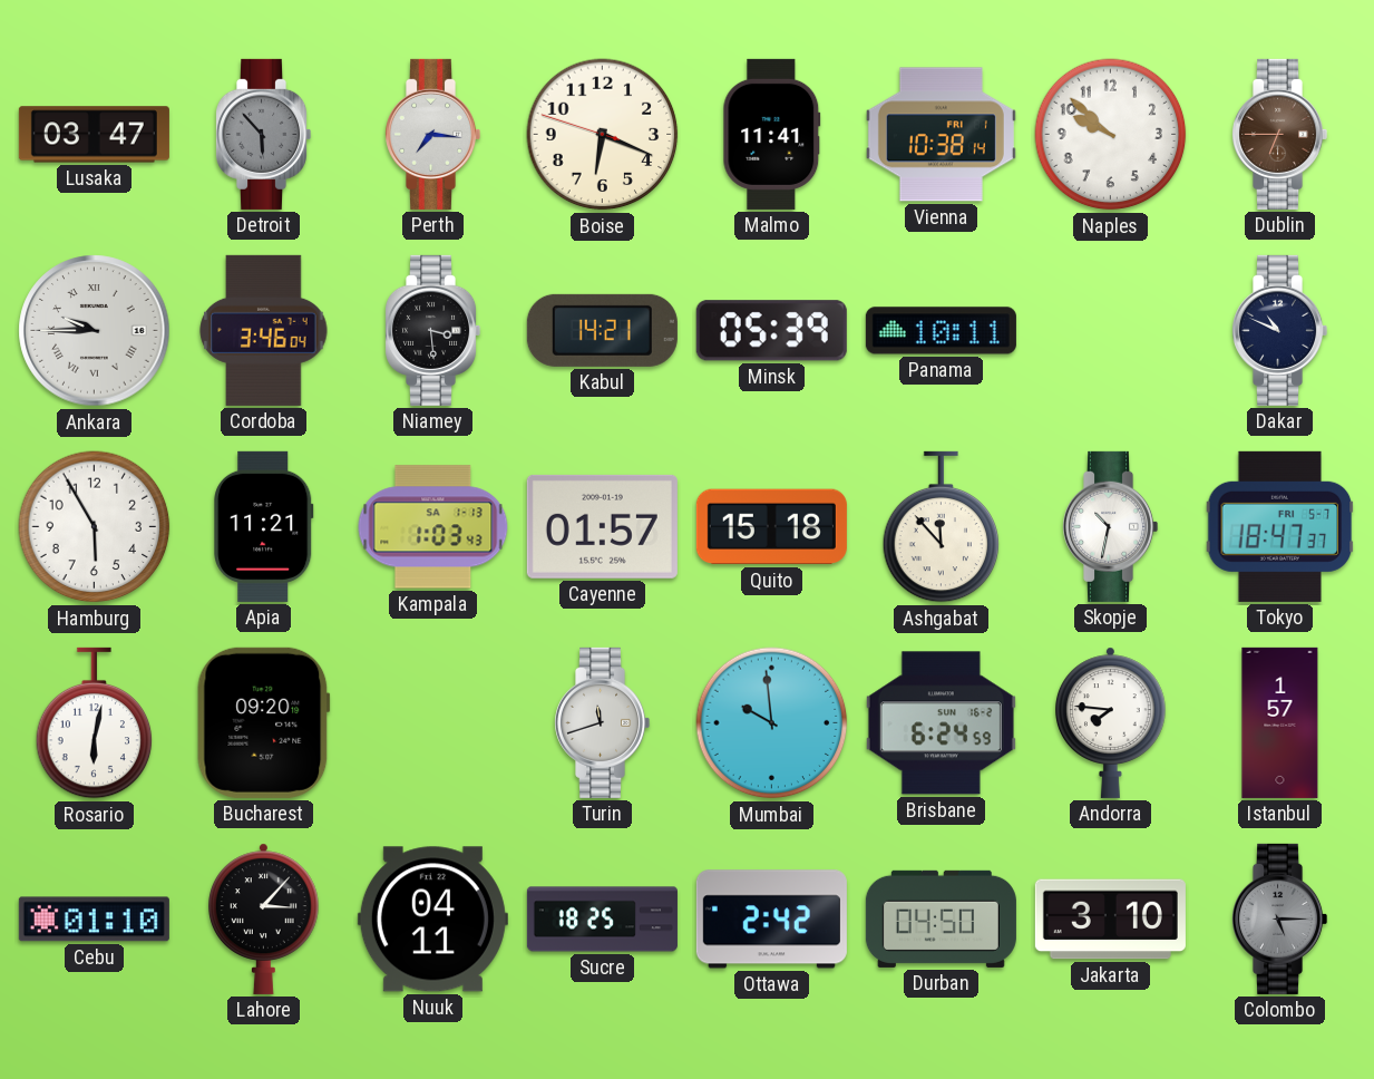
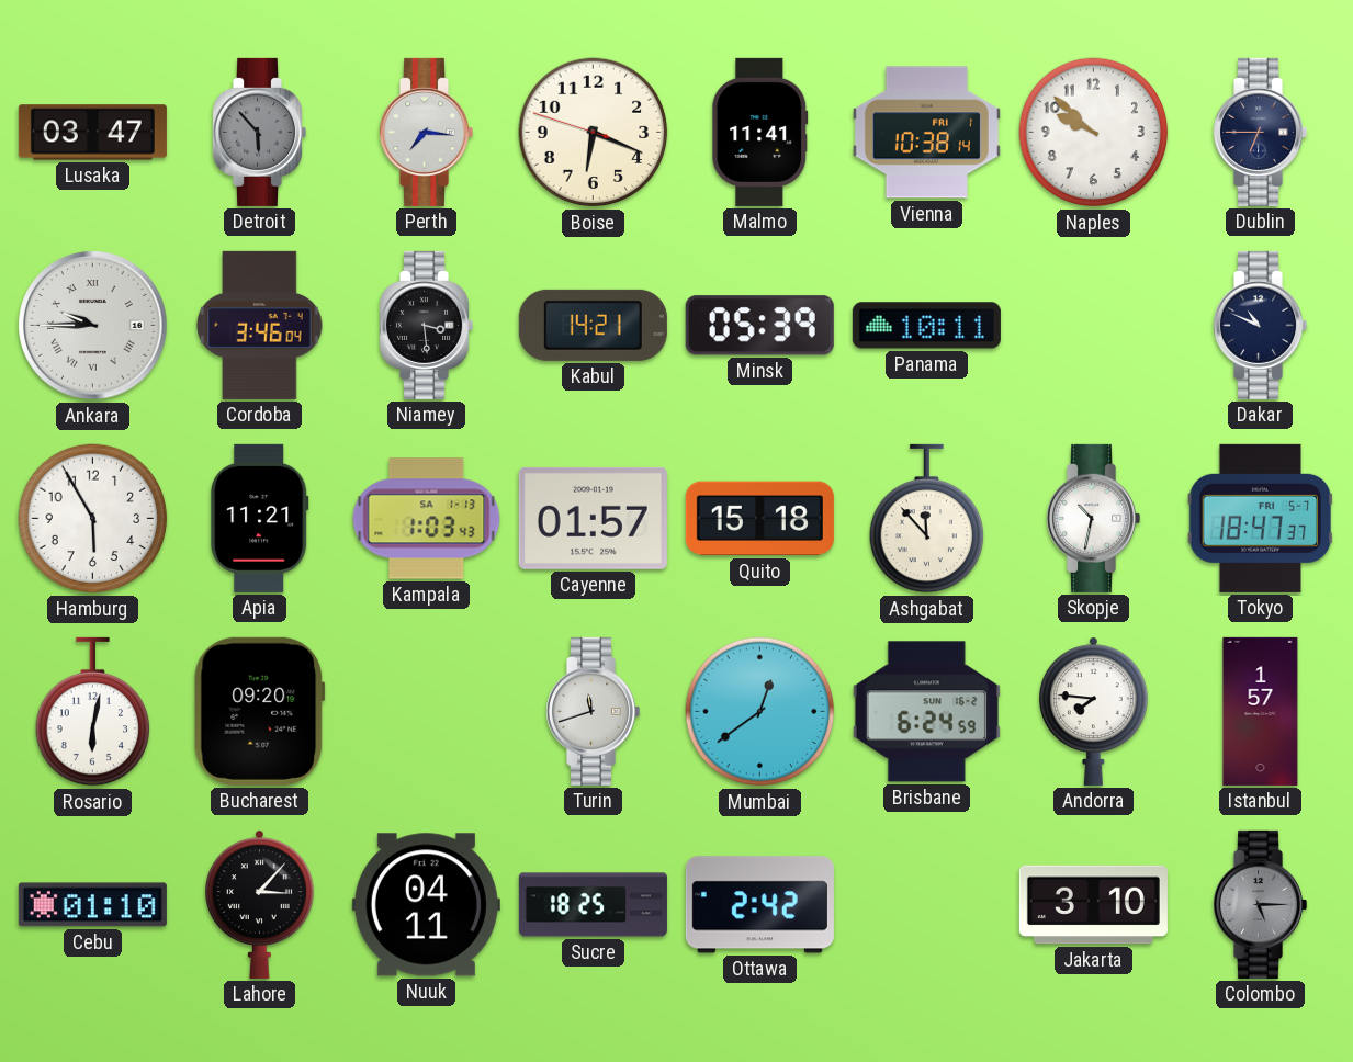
Dublin dial: brown -> navy (1261, 132)
Mumbai: 9:59 -> 12:39 (760, 712)
Durban: 04:50 -> none (941, 918)
